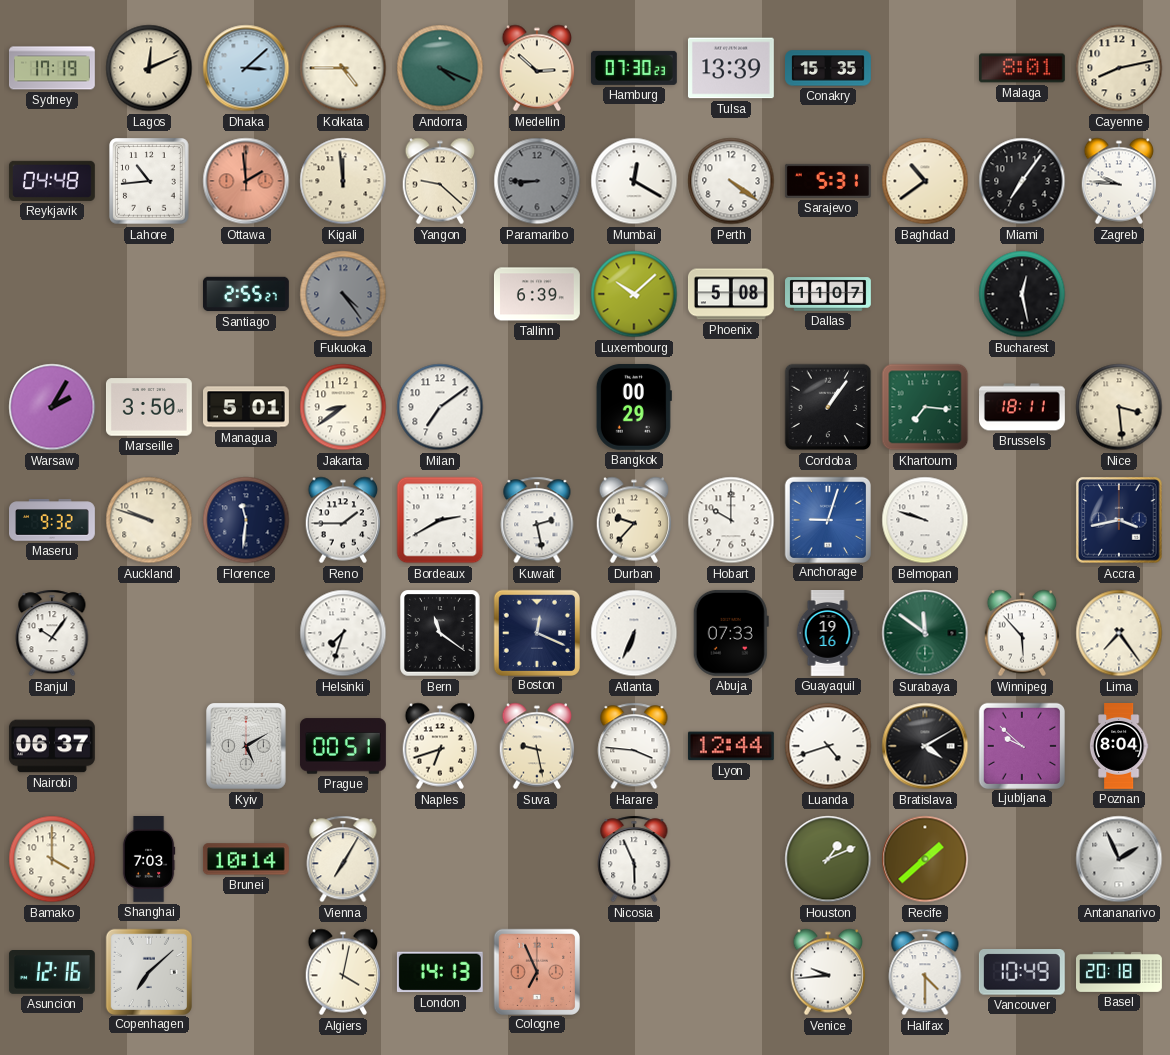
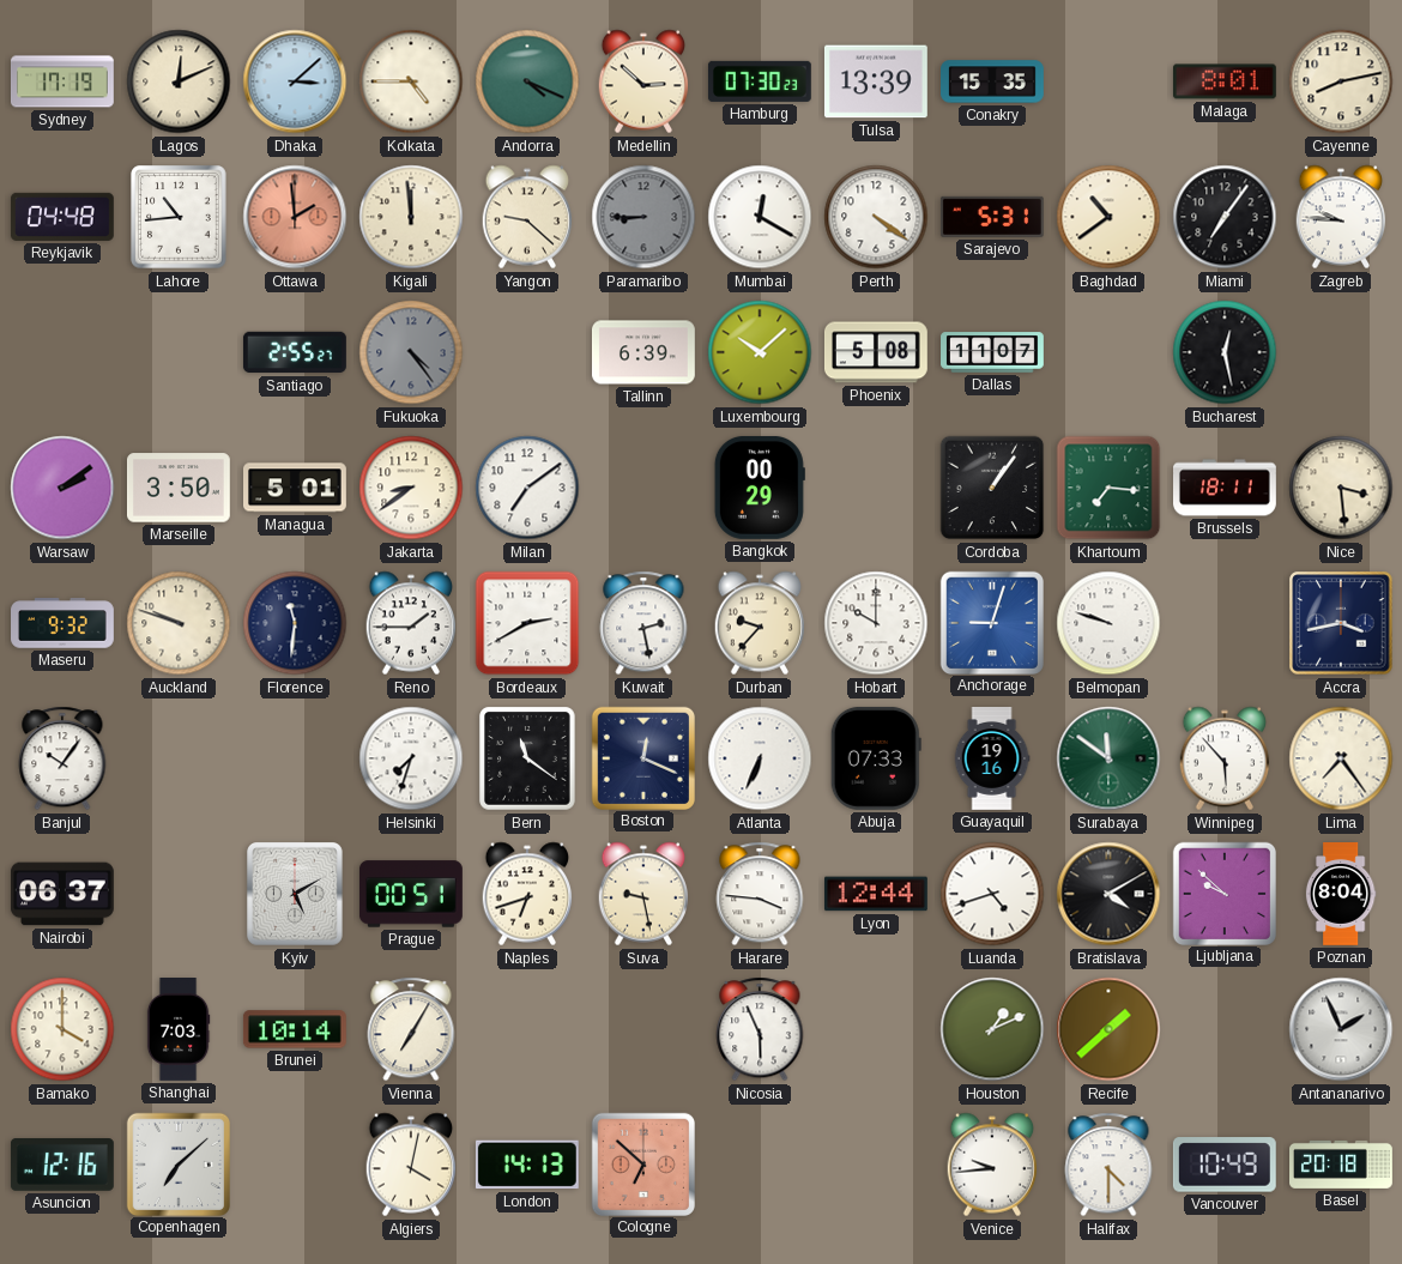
Warsaw: 2:05 -> 2:09 (62, 488)
Cologne: 6:56 -> 6:52 (642, 1163)
